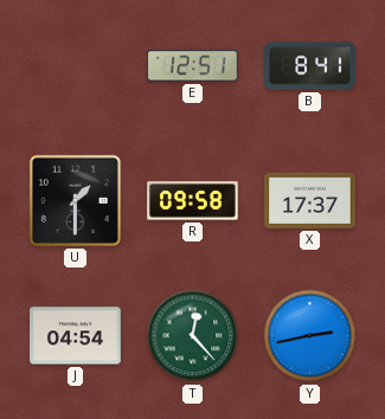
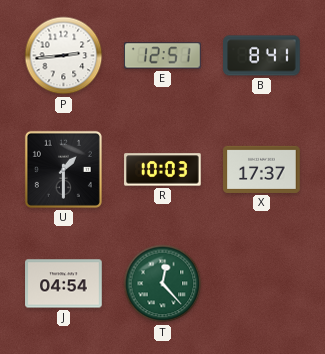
P: none -> 2:44 (64, 56)
R: 09:58 -> 10:03 (163, 170)
Y: 2:43 -> none (310, 336)
